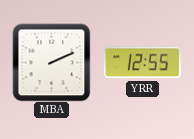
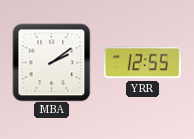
MBA: 2:11 -> 2:09 (51, 62)
